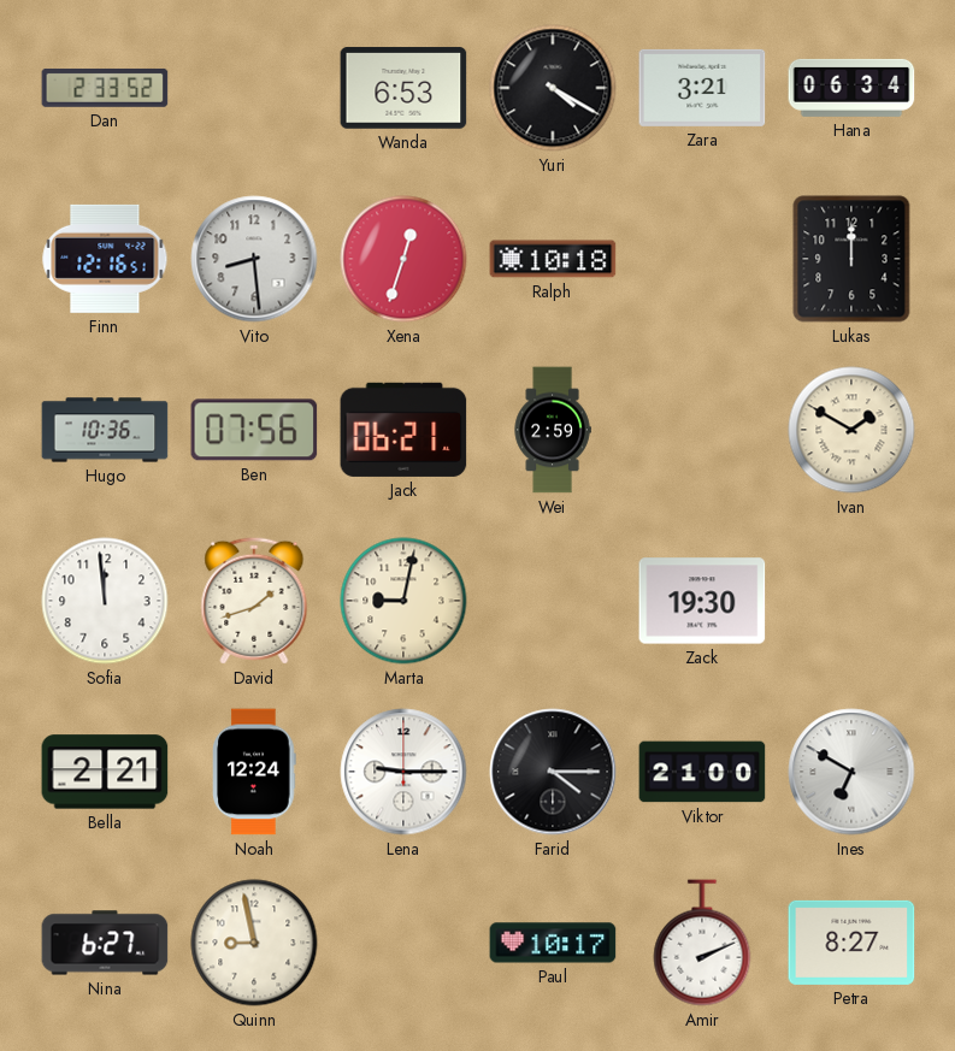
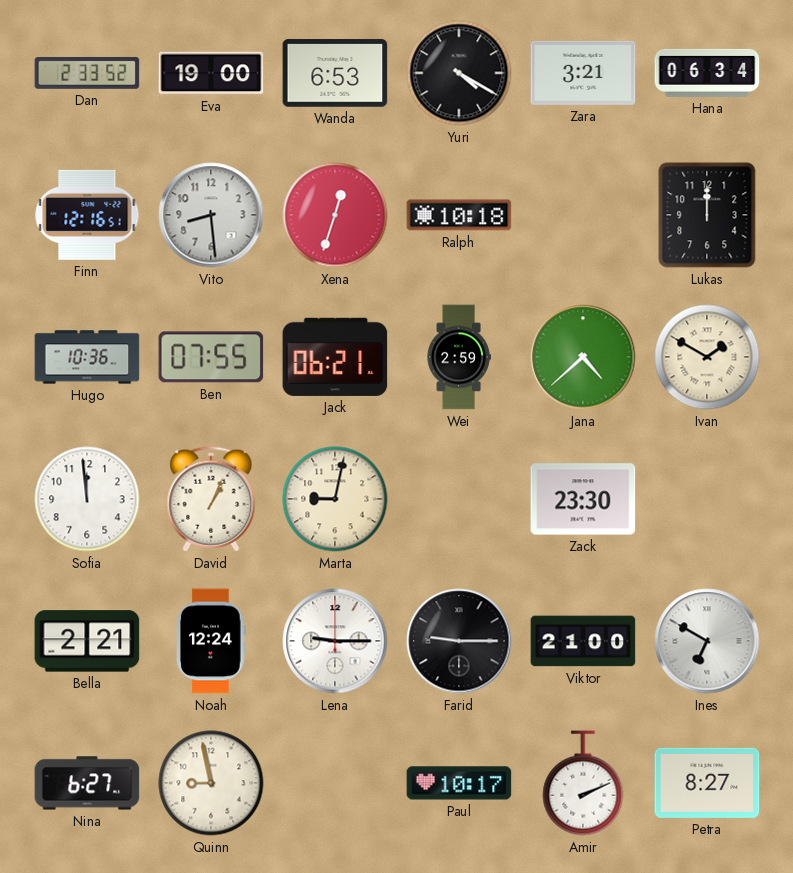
Eva: none -> 19:00 (211, 73)
Ben: 07:56 -> 07:55 (211, 357)
Jana: none -> 4:38 (583, 357)
David: 1:42 -> 1:04 (211, 499)
Zack: 19:30 -> 23:30 (583, 499)
Farid: 4:15 -> 9:15 (459, 641)
